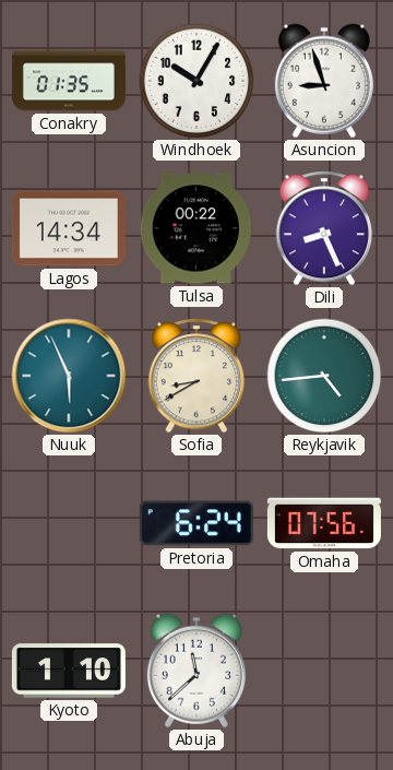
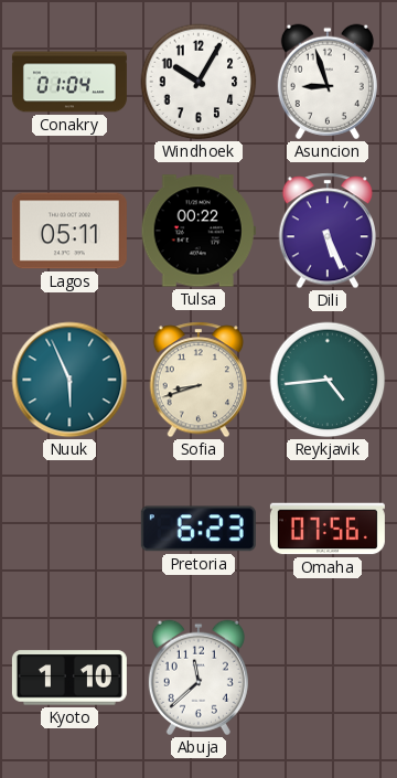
Conakry: 01:35 -> 01:04 (69, 82)
Lagos: 14:34 -> 05:11 (69, 231)
Dili: 8:26 -> 5:26 (328, 231)
Sofia: 8:40 -> 8:42 (198, 380)
Pretoria: 6:24 -> 6:23 (198, 529)
